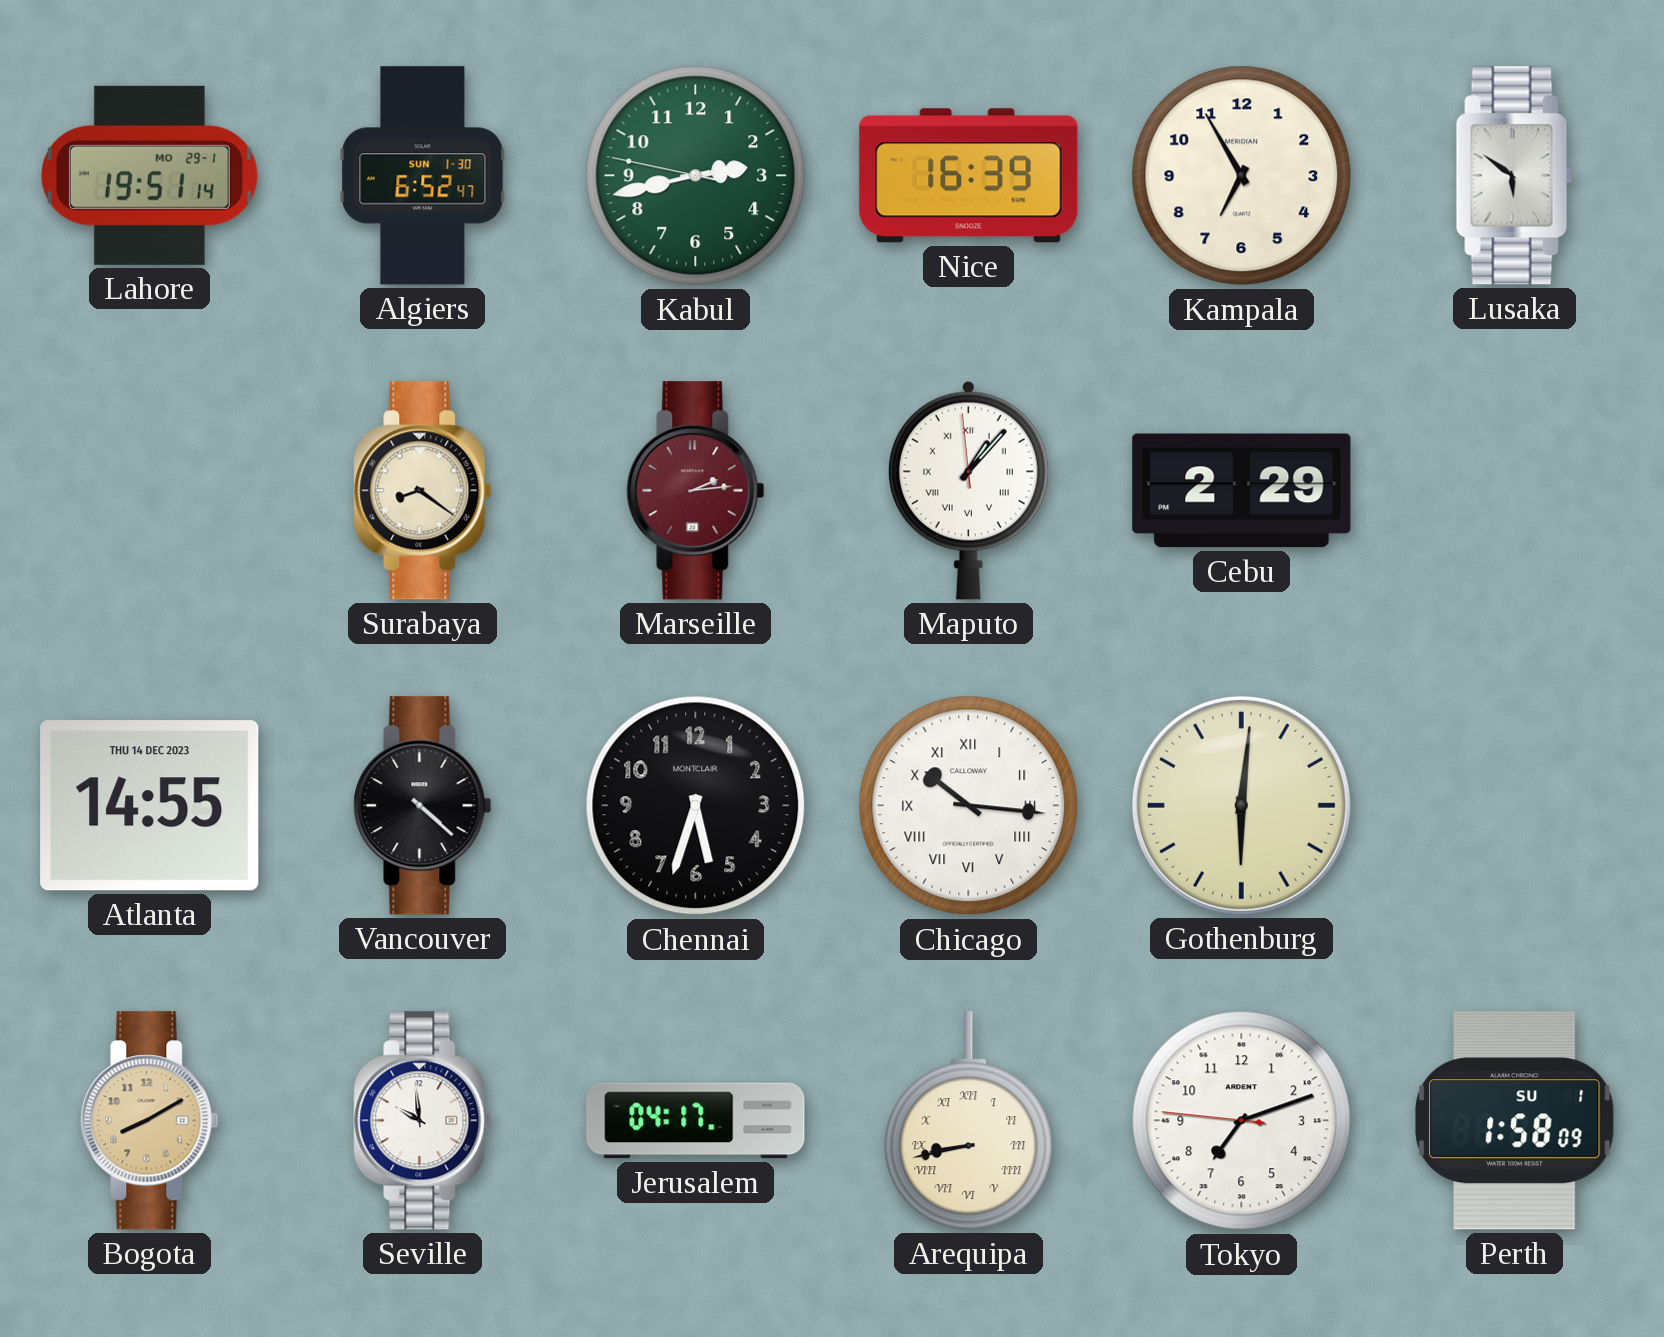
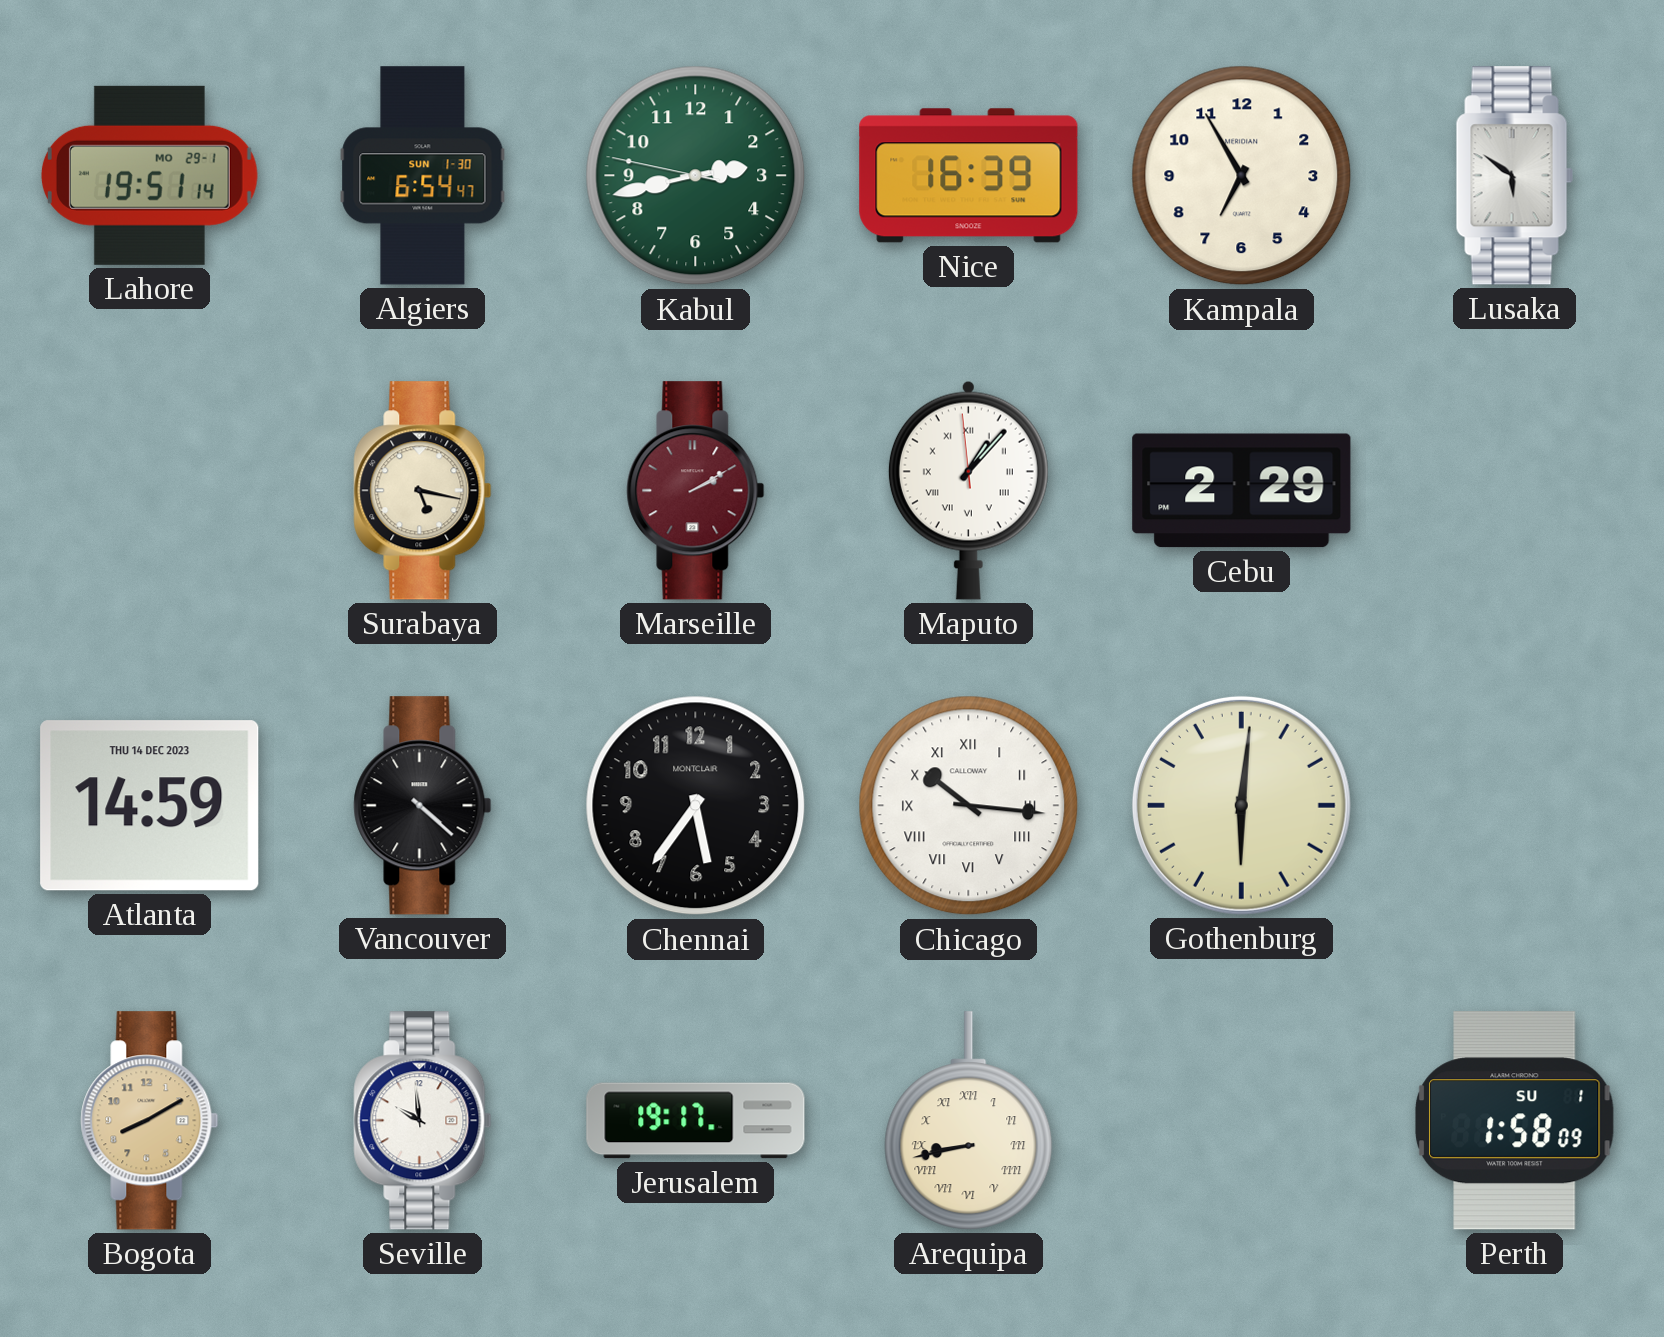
Algiers: 6:52 -> 6:54 (423, 176)
Surabaya: 8:21 -> 5:17 (423, 491)
Marseille: 2:14 -> 2:10 (696, 491)
Atlanta: 14:55 -> 14:59 (150, 806)
Chennai: 5:33 -> 5:36 (696, 806)
Jerusalem: 04:17 -> 19:17 (696, 1121)
Tokyo: 7:11 -> none (1242, 1121)
